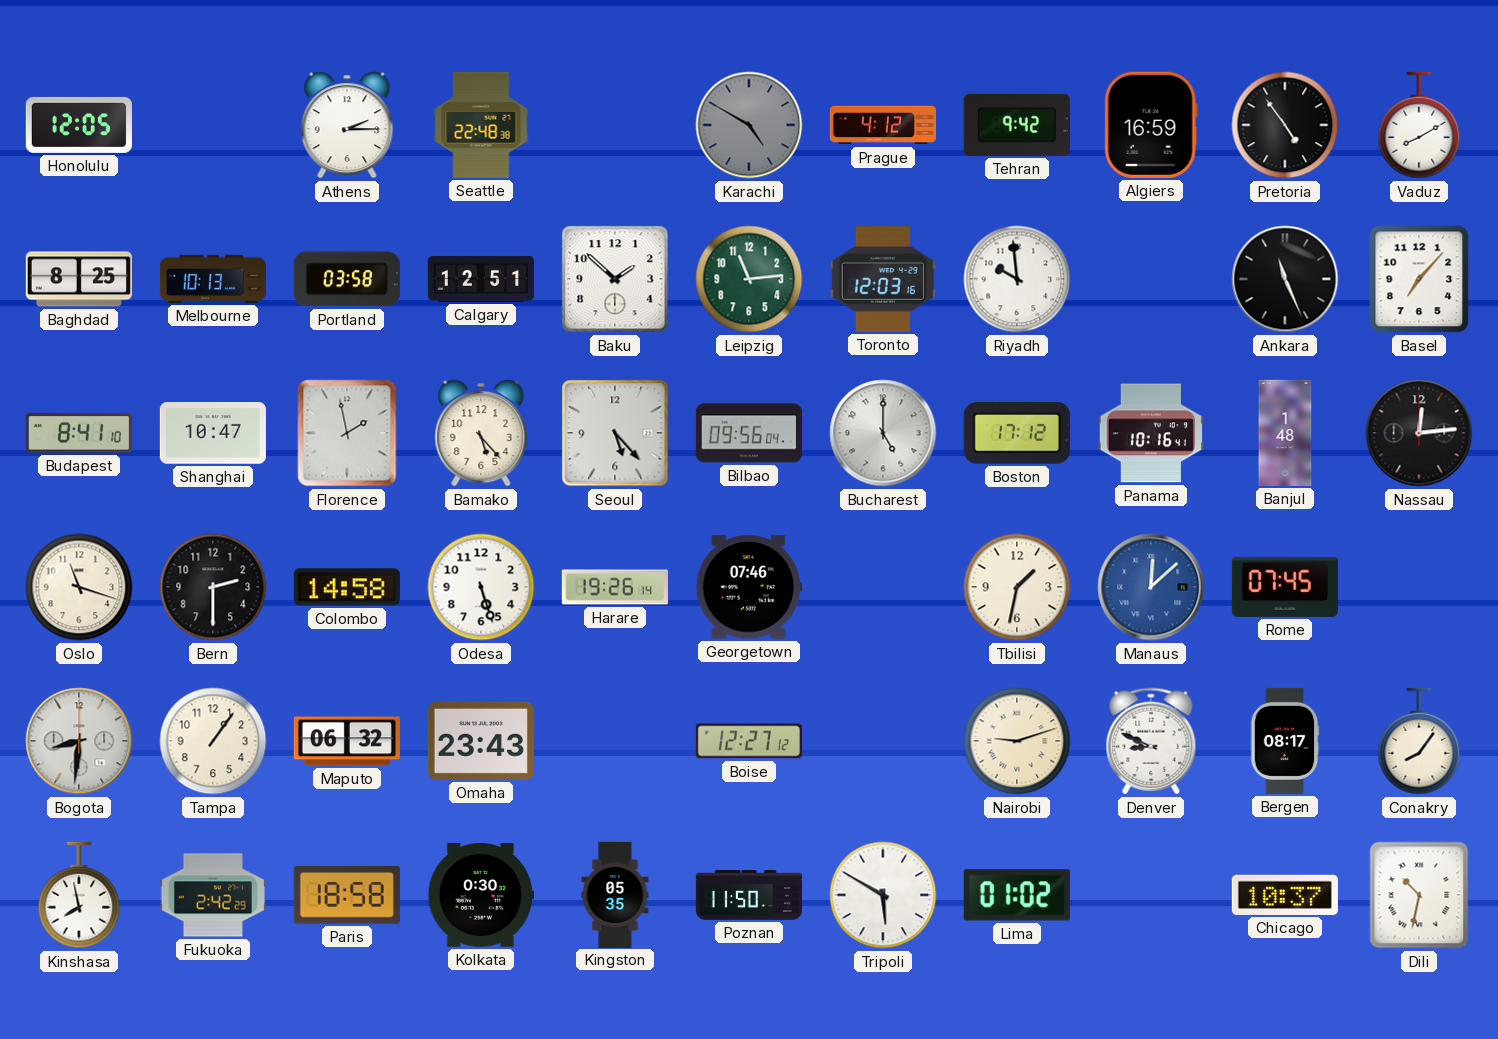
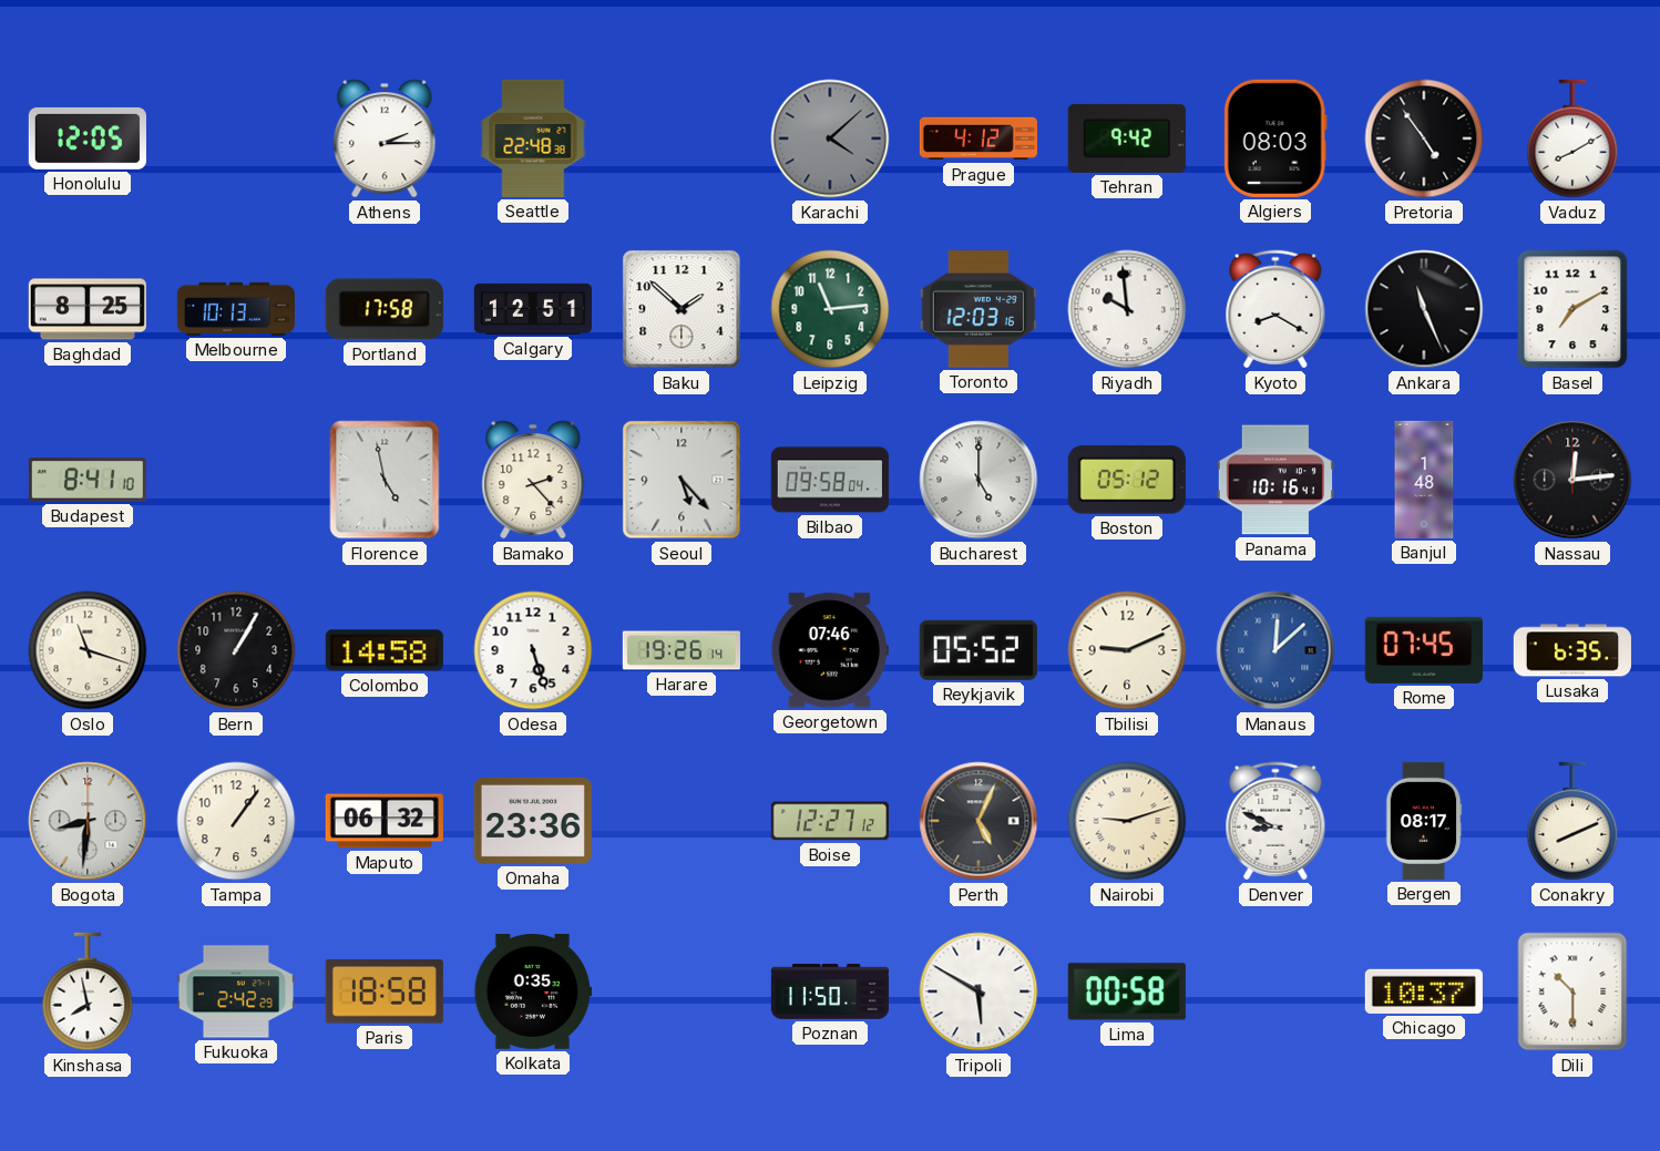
Karachi: 4:50 -> 4:08 (830, 138)
Algiers: 16:59 -> 08:03 (1275, 138)
Portland: 03:58 -> 17:58 (385, 309)
Kyoto: none -> 8:20 (1275, 309)
Basel: 7:07 -> 7:10 (1572, 309)
Shanghai: 10:47 -> none (213, 434)
Florence: 1:58 -> 4:58 (385, 480)
Bamako: 5:23 -> 2:23 (533, 480)
Bilbao: 09:56 -> 09:58 (830, 480)
Boston: 17:12 -> 05:12 (1127, 480)
Bern: 2:30 -> 1:05 (236, 650)
Reykjavik: none -> 05:52 (978, 650)
Tbilisi: 1:32 -> 9:11 (1127, 650)
Lusaka: none -> 6:35 (1572, 650)
Omaha: 23:43 -> 23:36 (533, 821)
Perth: none -> 5:04 (978, 821)
Conakry: 8:06 -> 8:11 (1572, 821)
Kolkata: 0:30 -> 0:35 (533, 993)
Kingston: 05:35 -> none (615, 894)
Lima: 01:02 -> 00:58 (1127, 991)
Dili: 10:32 -> 10:30 (1572, 991)
